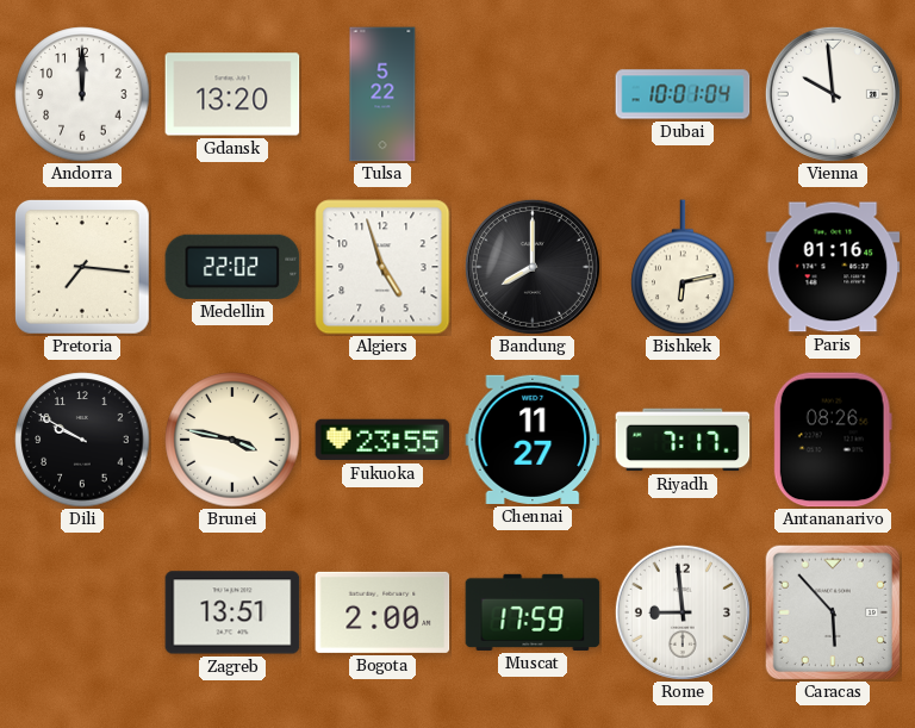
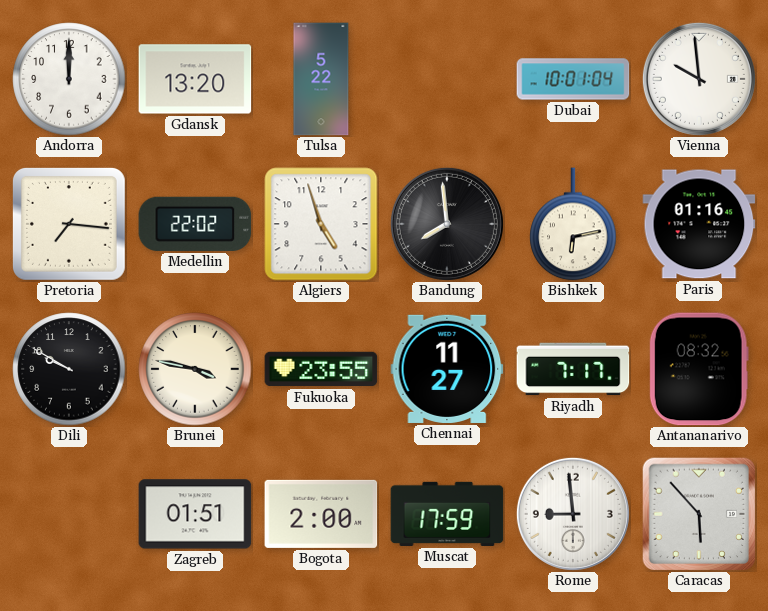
Bandung: 8:00 -> 7:59 (447, 224)
Antananarivo: 08:26 -> 08:32 (699, 369)
Zagreb: 13:51 -> 01:51 (195, 514)
